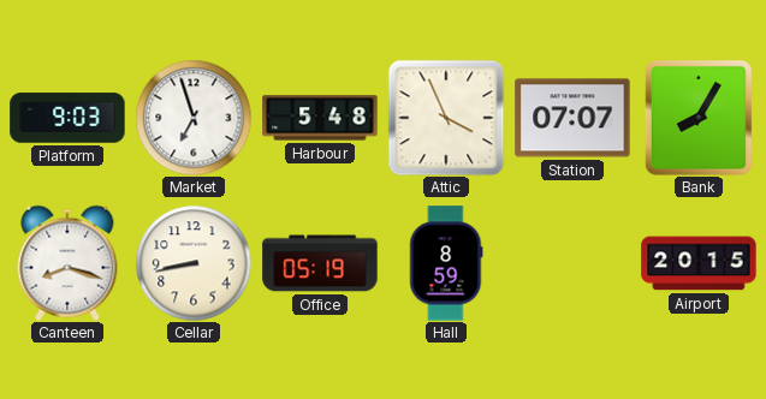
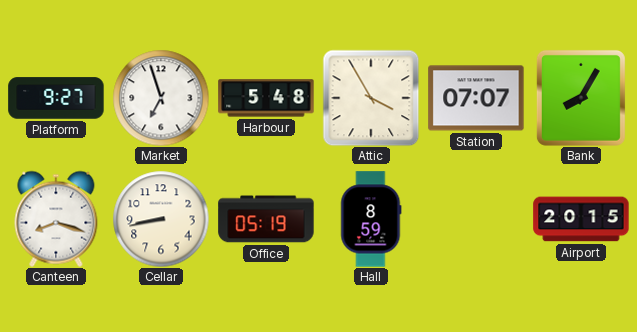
Platform: 9:03 -> 9:27 (56, 98)
Attic: 3:56 -> 3:55 (371, 98)
